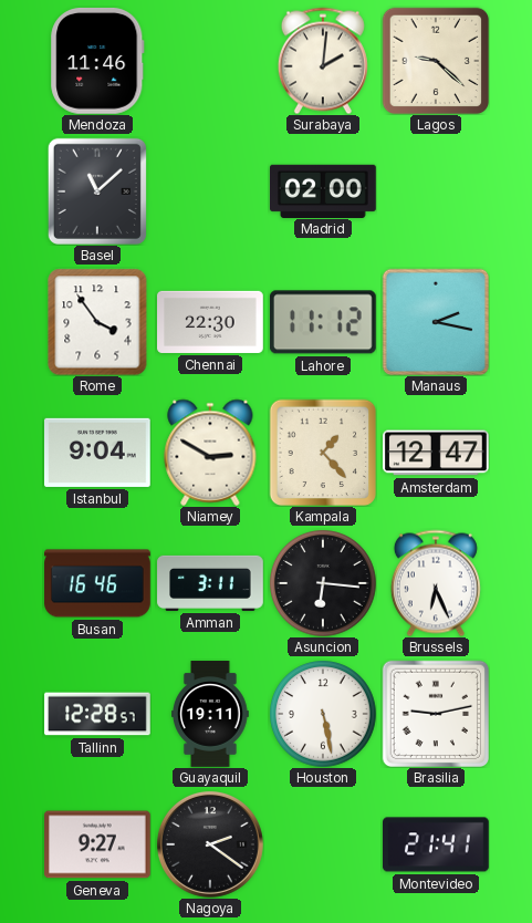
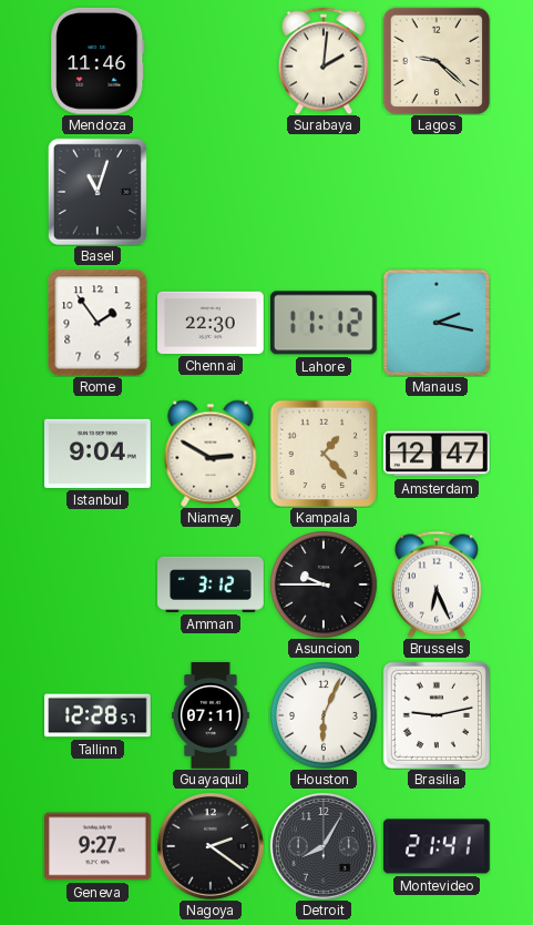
Basel: 11:08 -> 11:03 (98, 192)
Madrid: 02:00 -> none (324, 190)
Rome: 3:54 -> 1:54 (98, 323)
Busan: 16:46 -> none (97, 583)
Amman: 3:11 -> 3:12 (211, 585)
Asuncion: 6:16 -> 9:45 (324, 585)
Guayaquil: 19:11 -> 07:11 (212, 715)
Houston: 5:28 -> 6:04 (324, 715)
Detroit: none -> 8:05 (324, 846)
